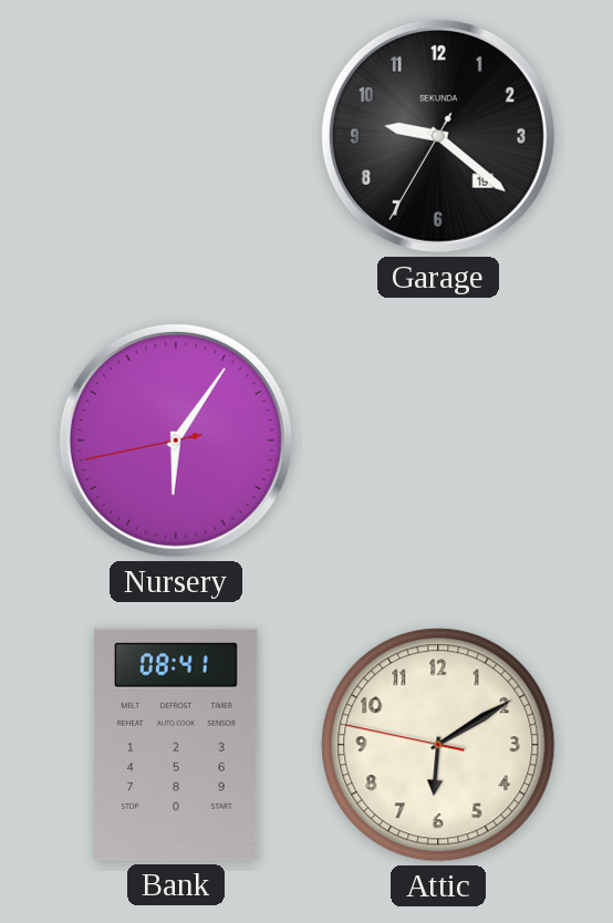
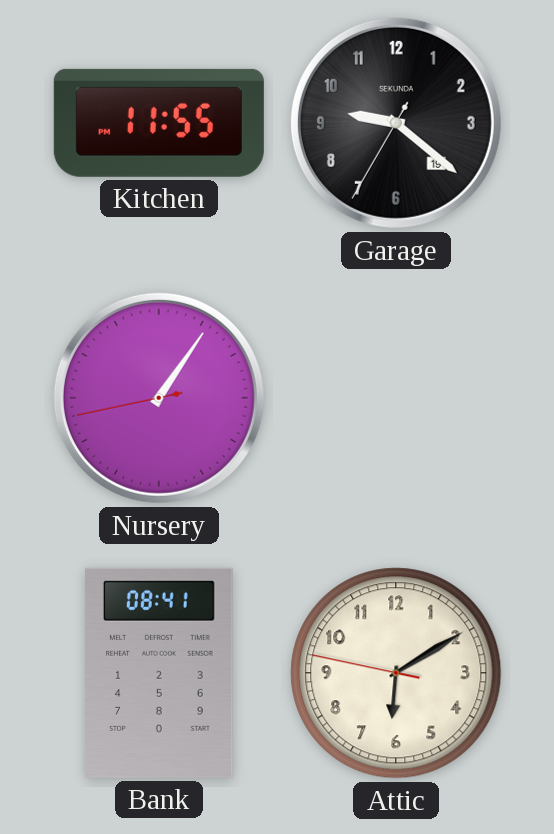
Kitchen: none -> 11:55 (159, 123)
Nursery: 6:05 -> 1:05 (159, 398)
